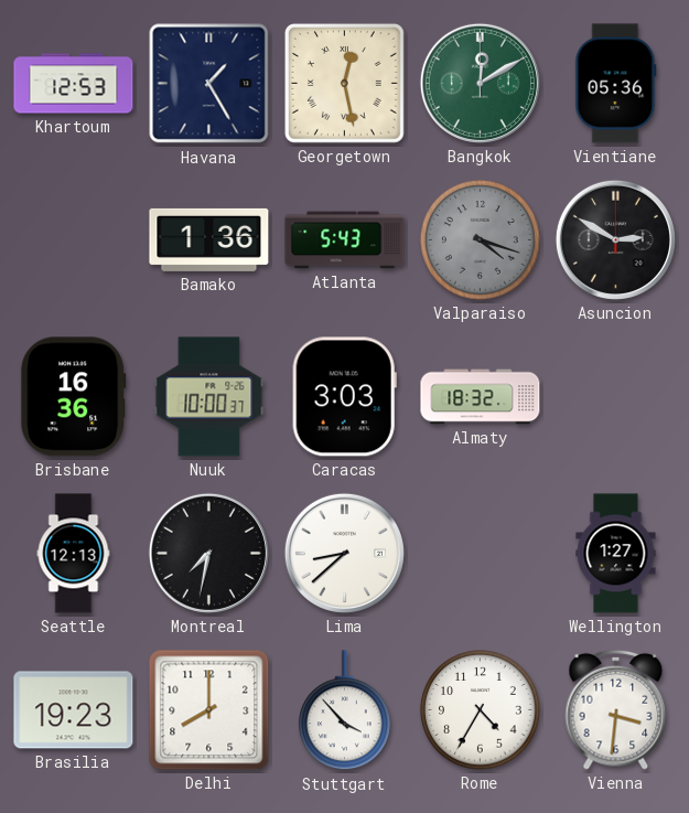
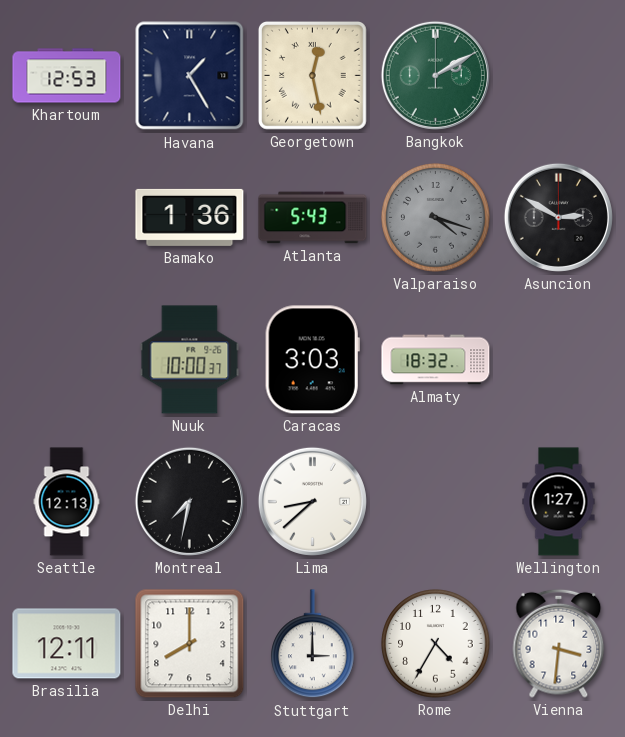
Bangkok: 12:10 -> 2:10 (435, 75)
Vientiane: 05:36 -> none (616, 84)
Brisbane: 16:36 -> none (74, 397)
Brasilia: 19:23 -> 12:11 (67, 644)
Stuttgart: 3:53 -> 3:00 (313, 644)
